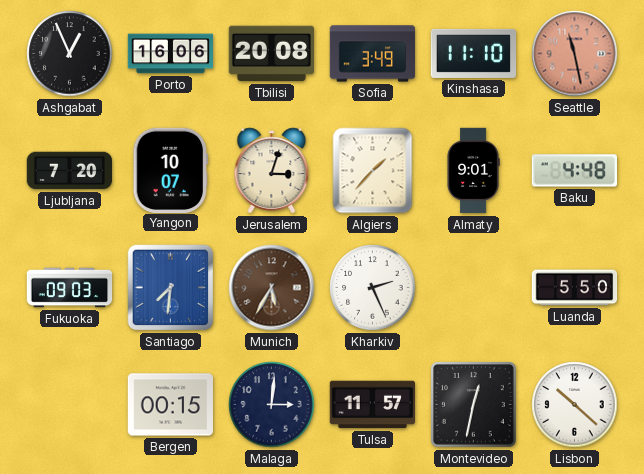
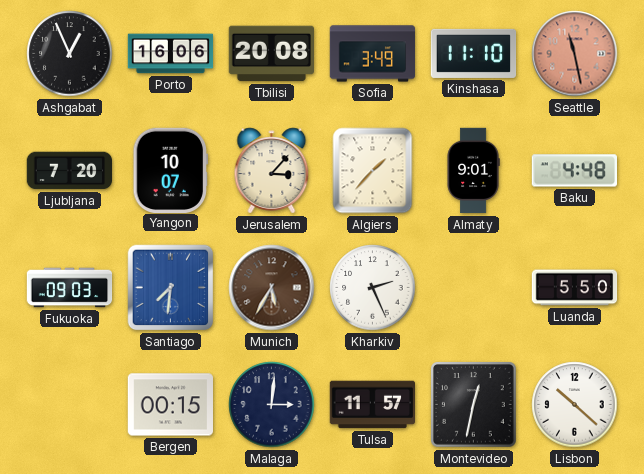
Jerusalem: 3:03 -> 3:07 (272, 171)
